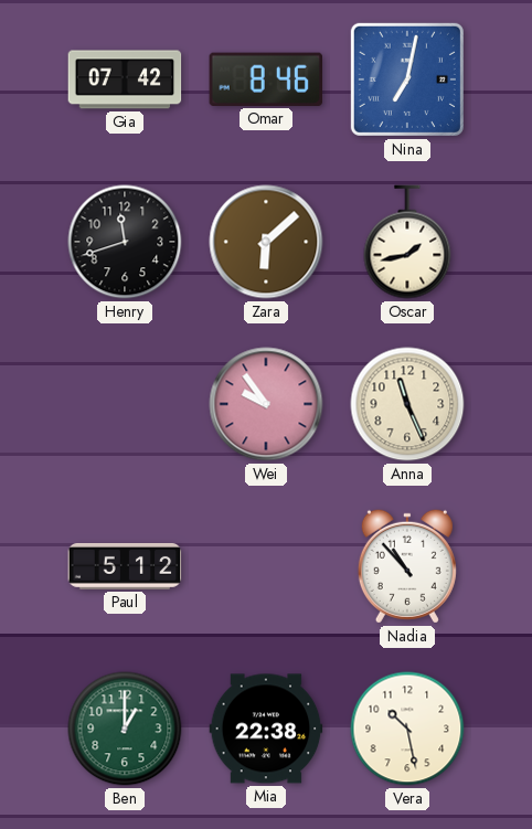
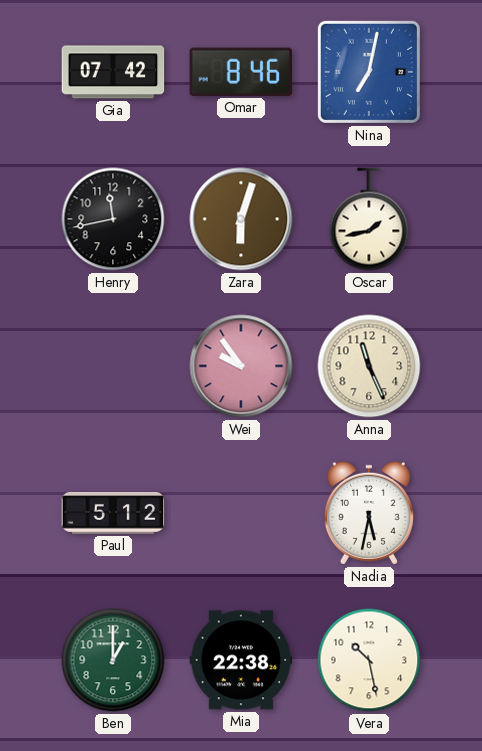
Henry: 11:42 -> 11:43 (113, 219)
Zara: 6:08 -> 6:03 (241, 219)
Nadia: 10:53 -> 5:32 (369, 513)
